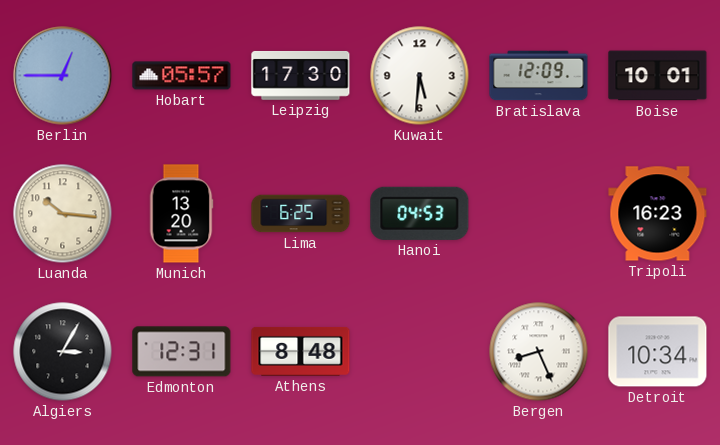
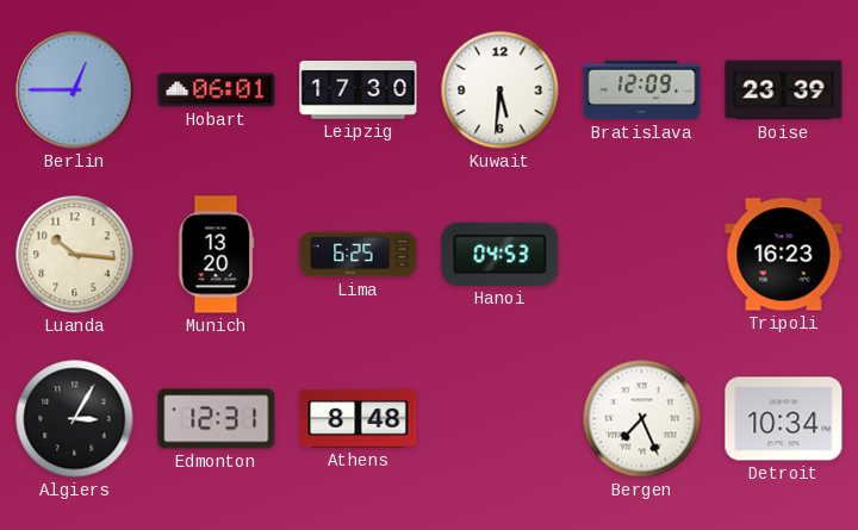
Hobart: 05:57 -> 06:01 (217, 91)
Boise: 10:01 -> 23:39 (784, 91)
Bergen: 8:26 -> 7:26 (642, 419)
